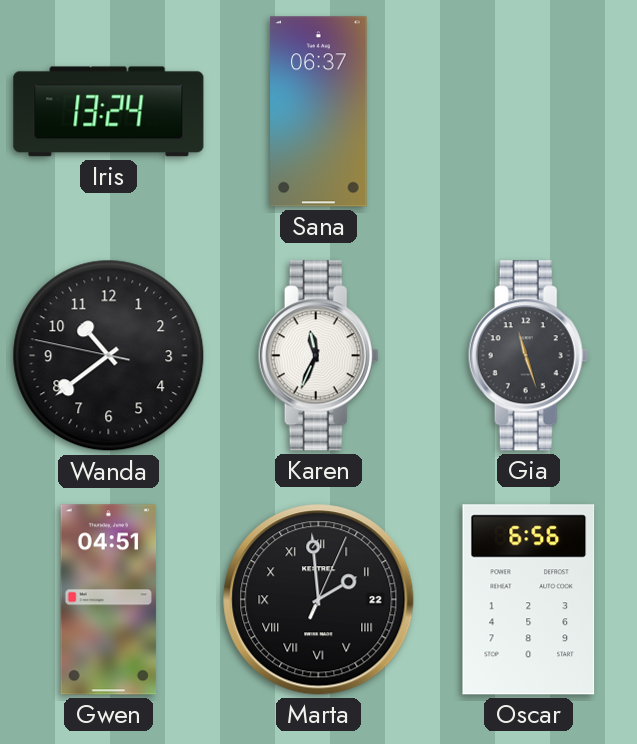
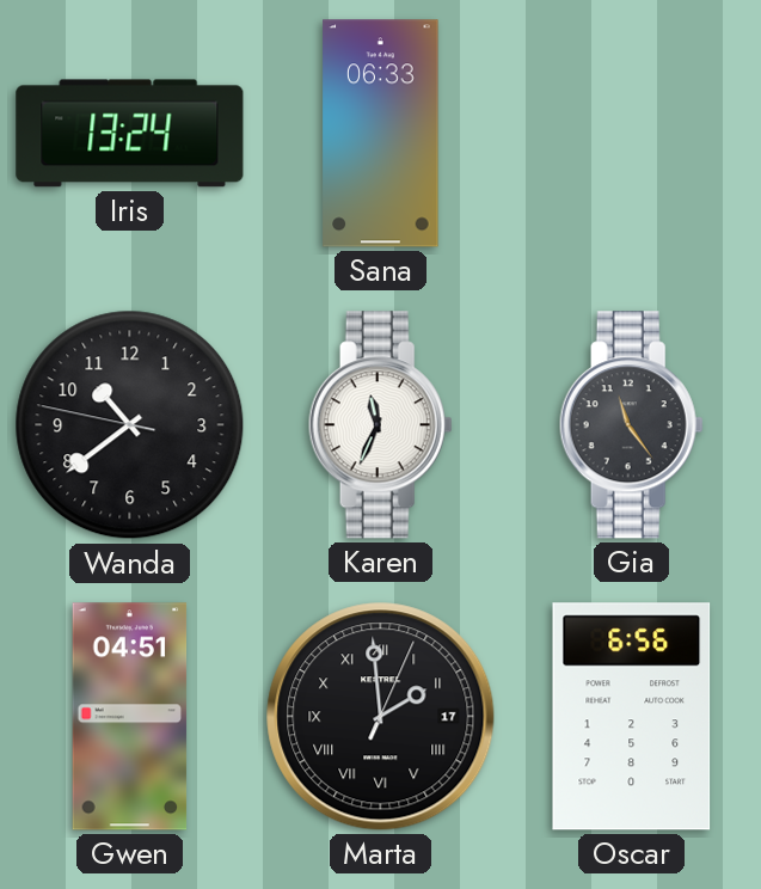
Sana: 06:37 -> 06:33 (381, 134)
Gia: 11:27 -> 11:24 (631, 425)
Marta date: 22 -> 17 (381, 717)
